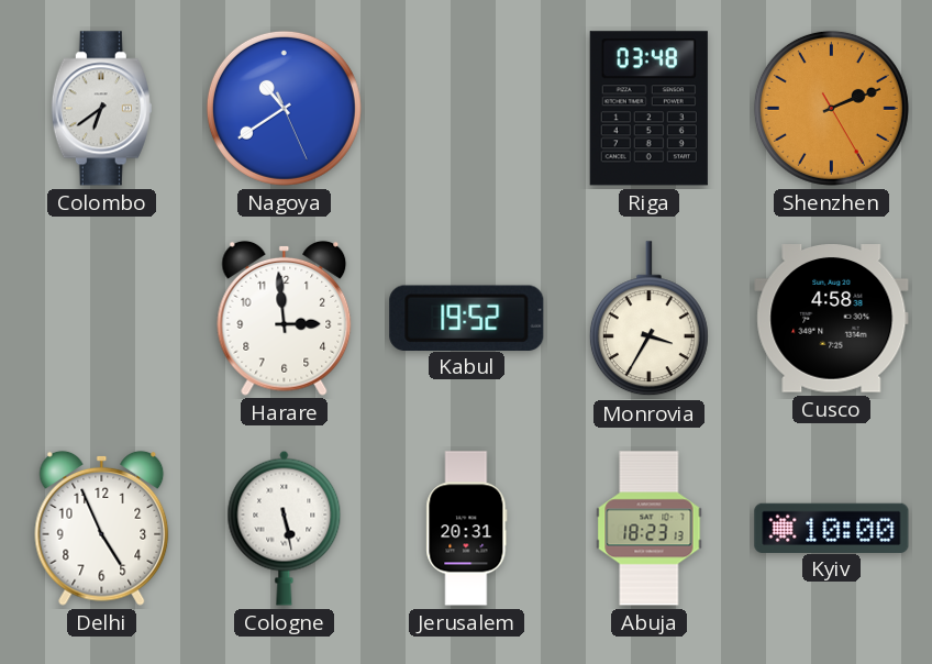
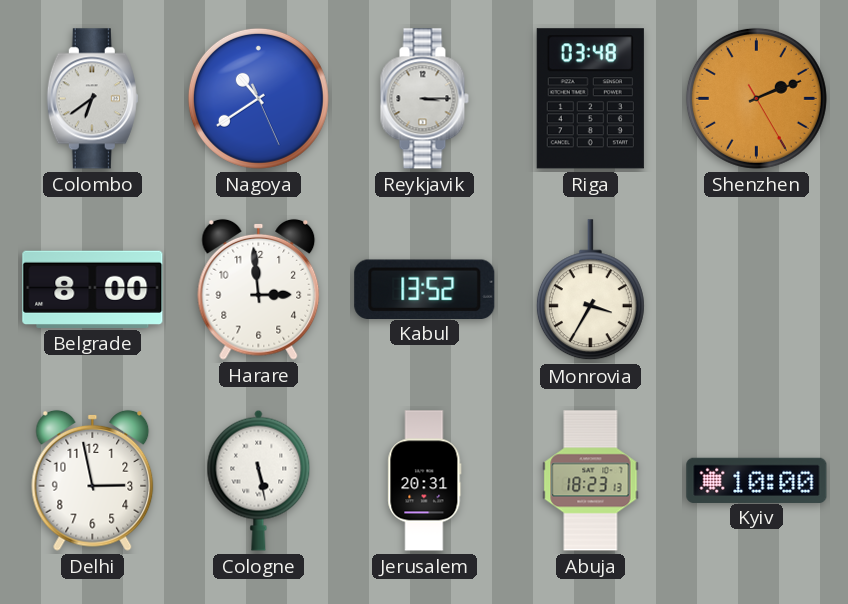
Reykjavik: none -> 3:15 (424, 99)
Belgrade: none -> 8:00 (93, 289)
Kabul: 19:52 -> 13:52 (425, 289)
Cusco: 4:58 -> none (832, 319)
Delhi: 4:56 -> 2:58 (93, 480)
